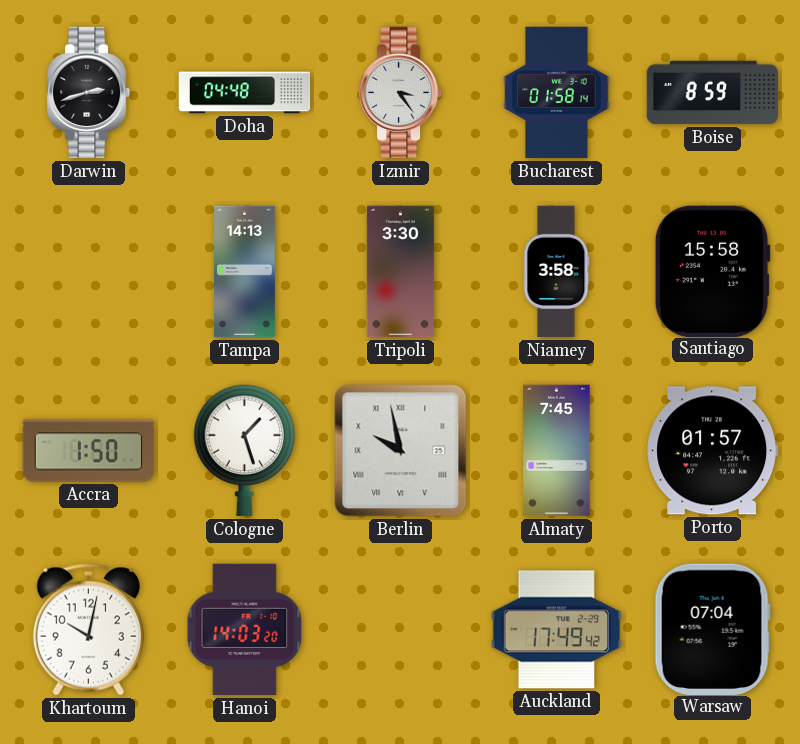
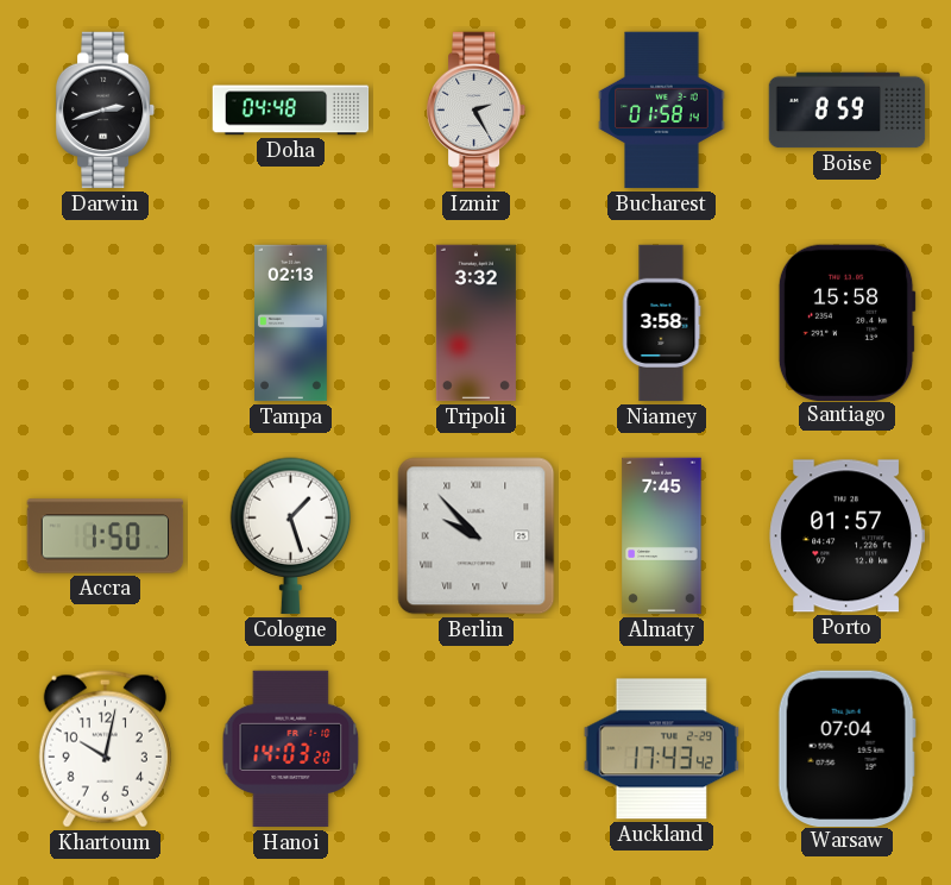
Izmir: 3:24 -> 2:25 (477, 111)
Tampa: 14:13 -> 02:13 (291, 324)
Tripoli: 3:30 -> 3:32 (475, 324)
Berlin: 9:58 -> 9:53 (477, 536)
Auckland: 17:49 -> 17:43 (661, 749)
